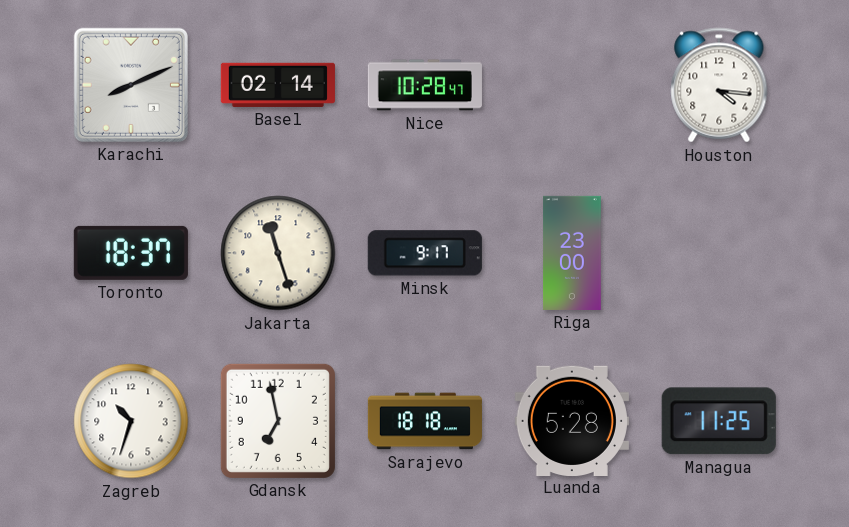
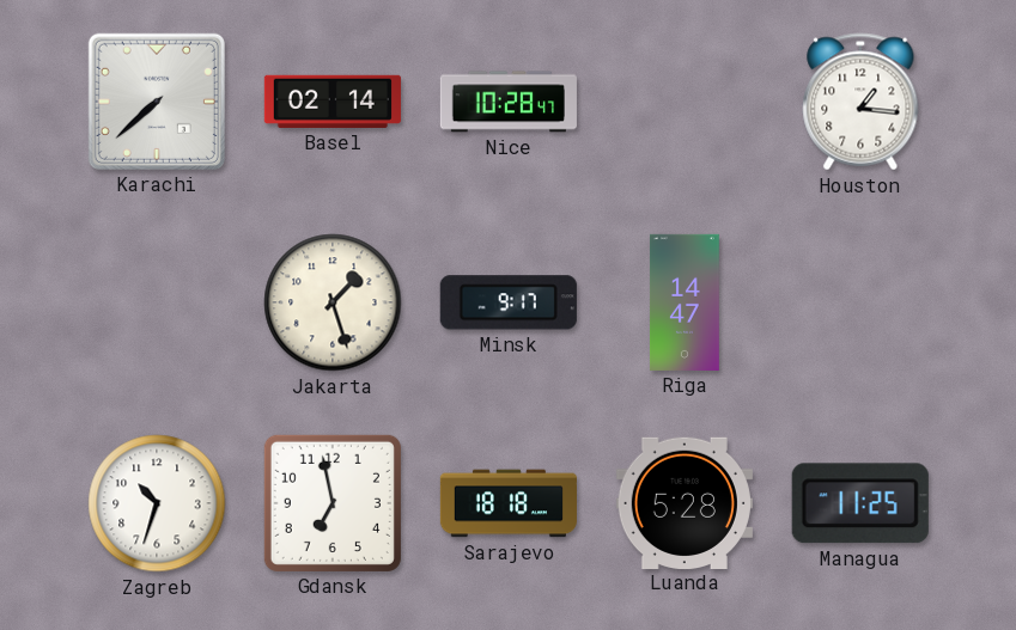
Karachi: 8:11 -> 7:38 (157, 102)
Houston: 4:16 -> 1:16 (860, 102)
Toronto: 18:37 -> none (131, 253)
Jakarta: 11:27 -> 1:27 (333, 302)
Riga: 23:00 -> 14:47 (686, 302)
